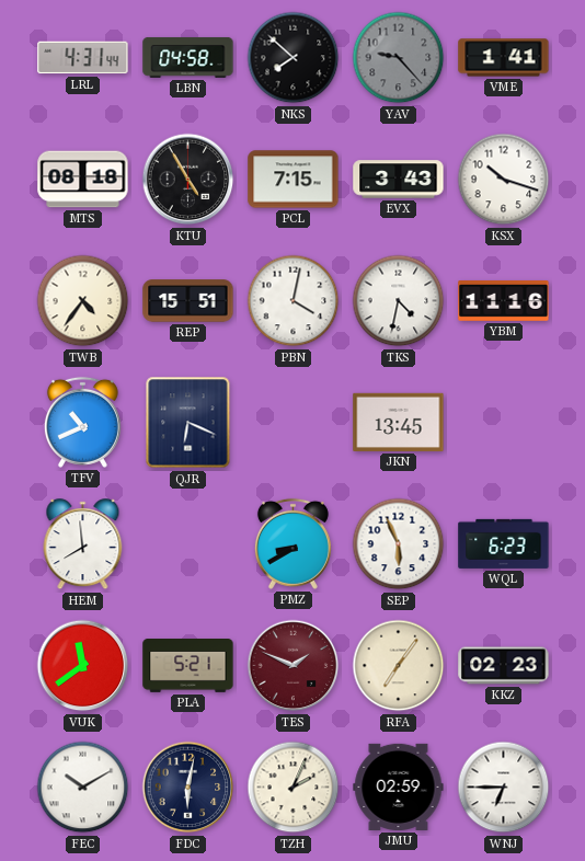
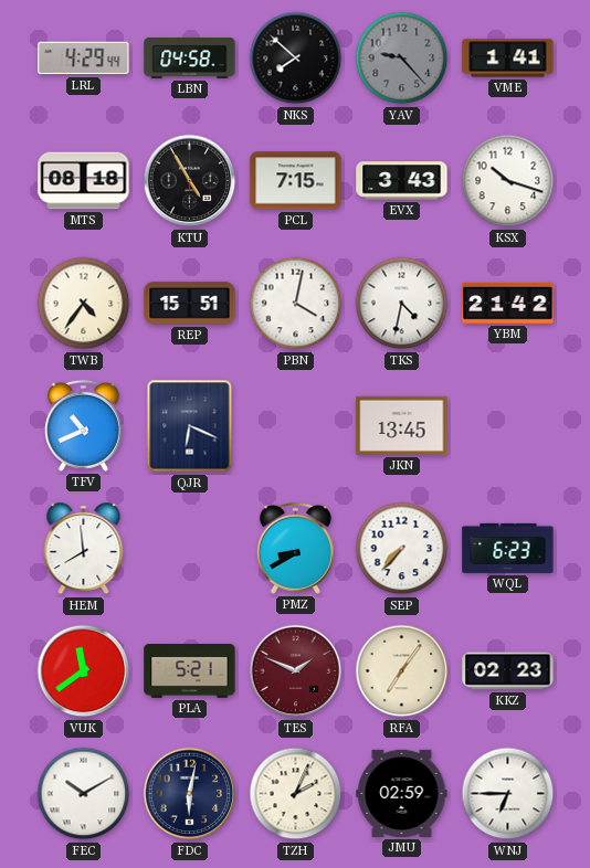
LRL: 4:31 -> 4:29 (84, 59)
YBM: 11:16 -> 21:42 (508, 303)
SEP: 5:56 -> 7:37 (402, 549)
